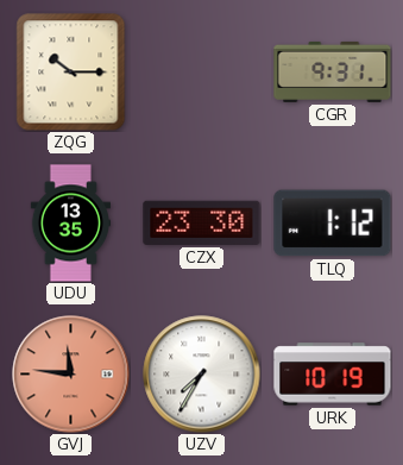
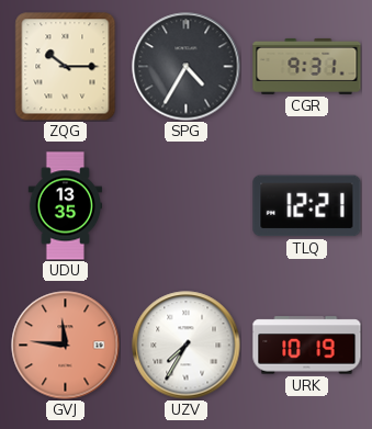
SPG: none -> 4:35 (187, 67)
CZX: 23:30 -> none (202, 222)
TLQ: 1:12 -> 12:21 (307, 206)
